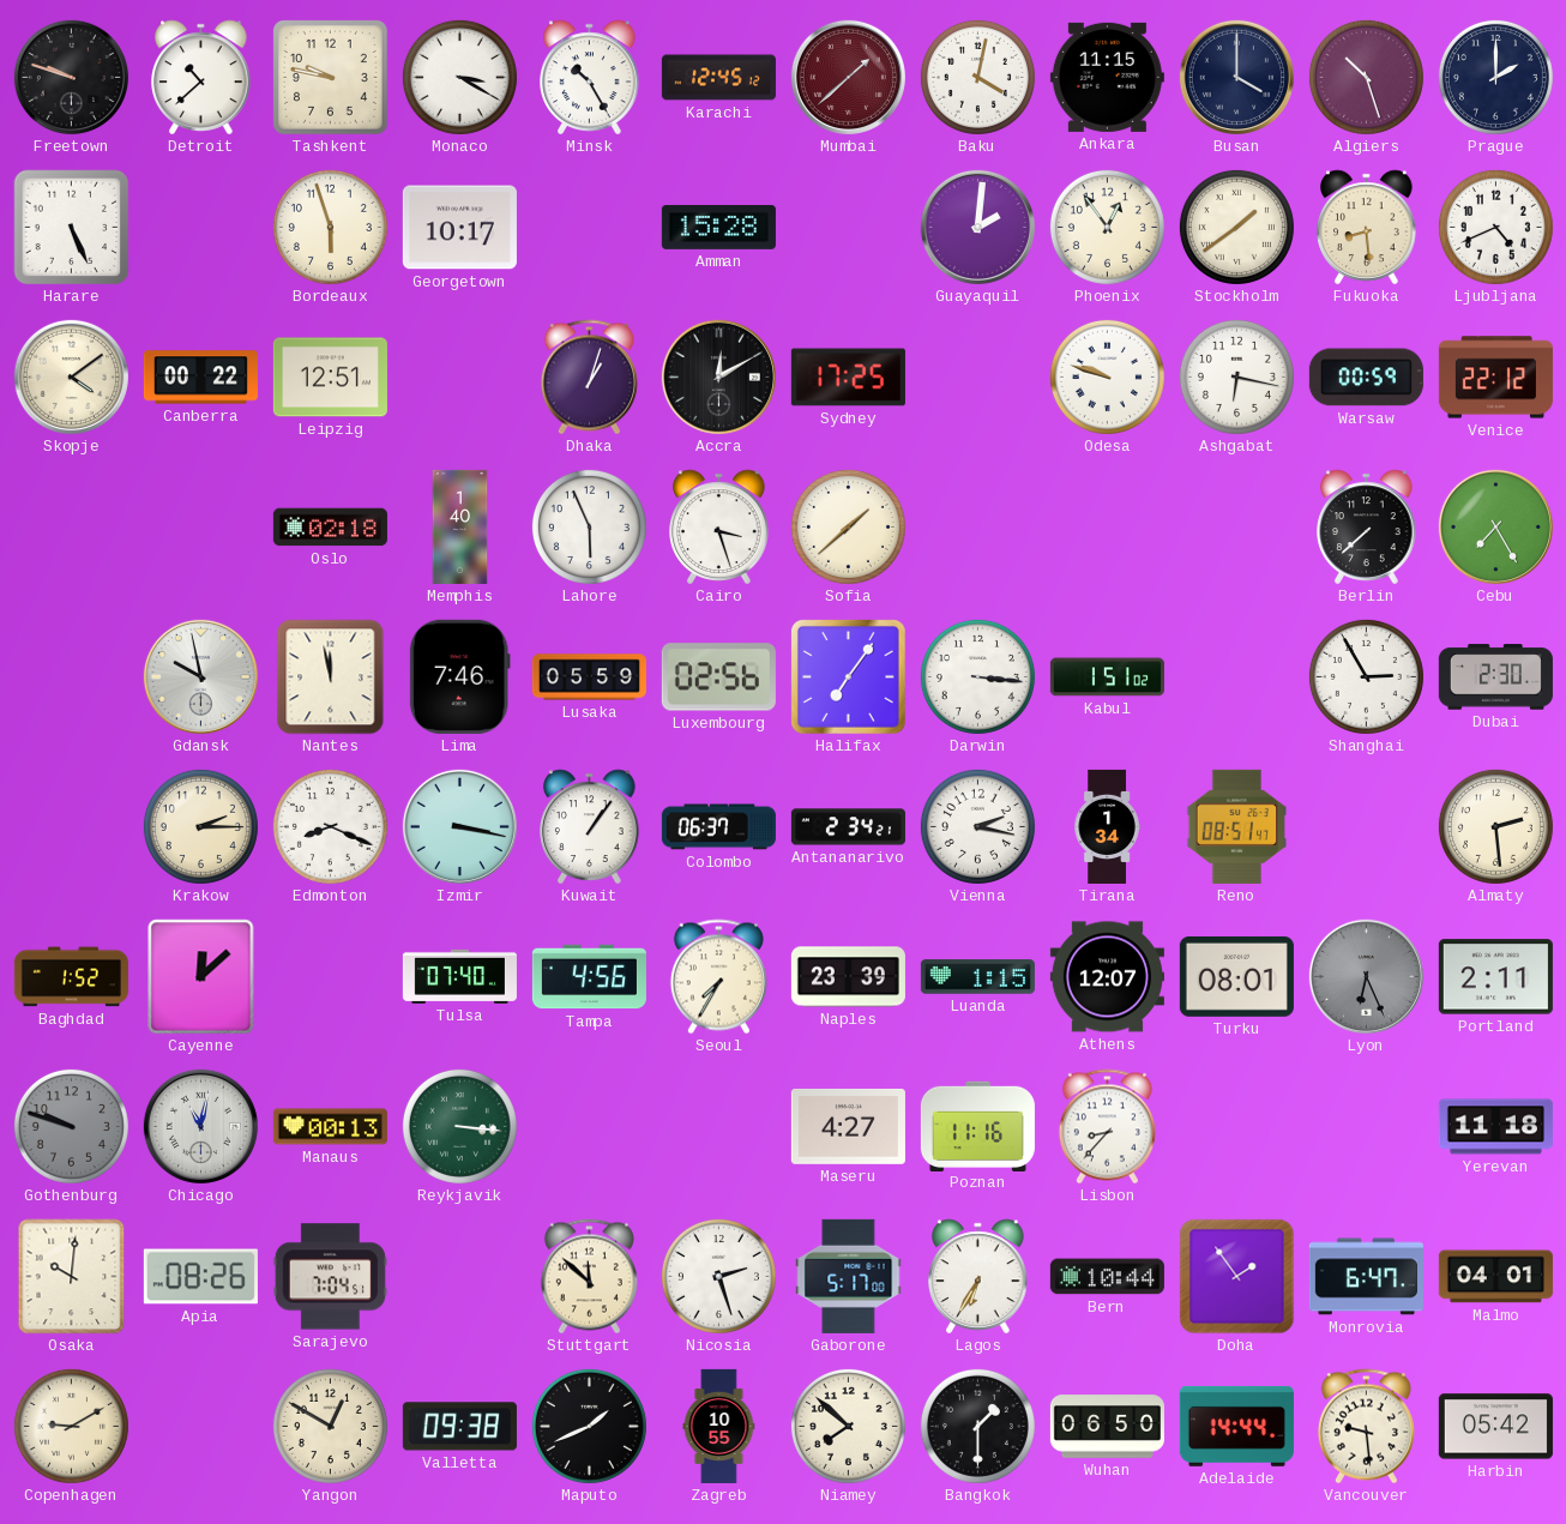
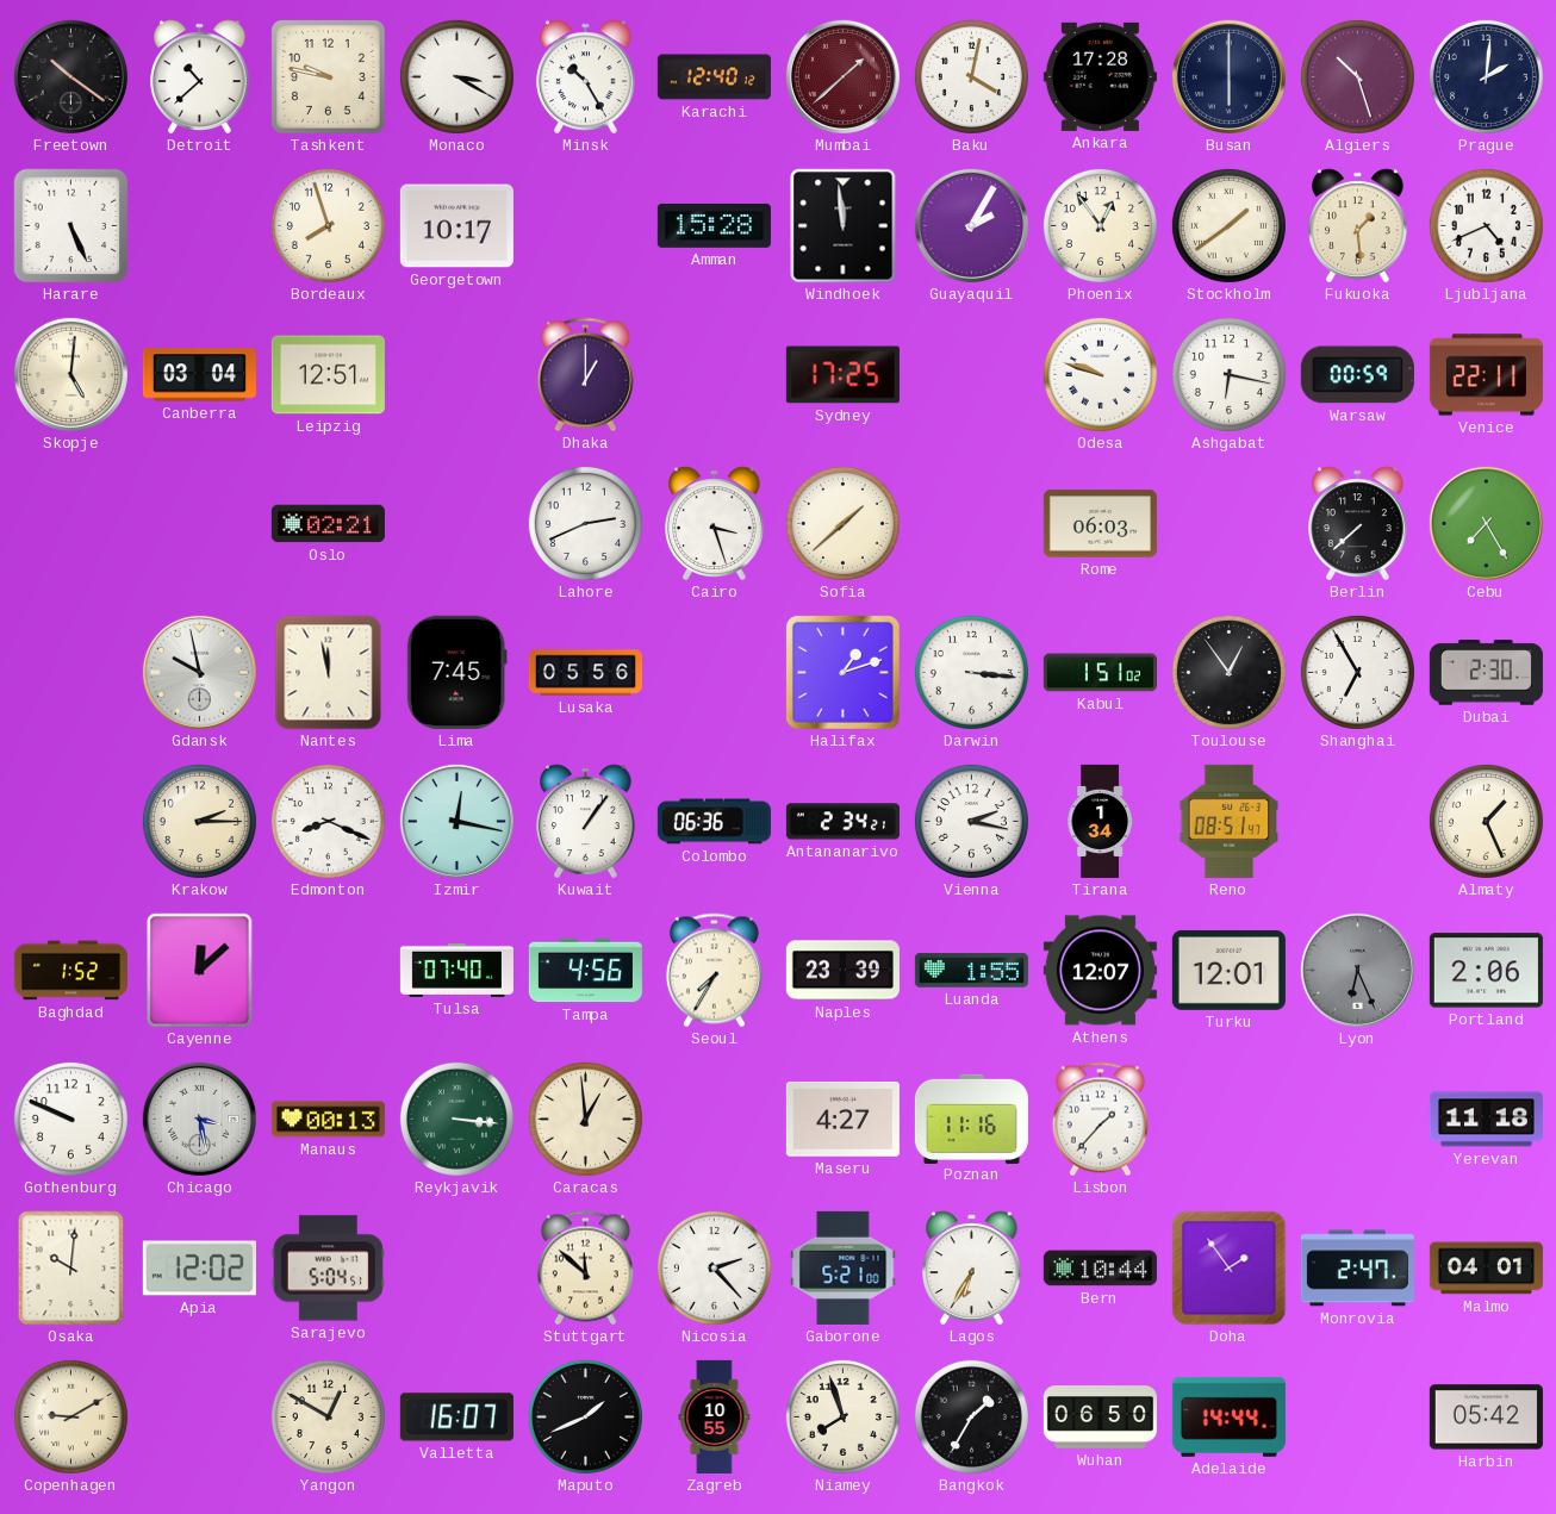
Freetown: 9:48 -> 10:21 (70, 76)
Karachi: 12:45 -> 12:40 (714, 77)
Ankara: 11:15 -> 17:28 (1100, 76)
Busan: 4:00 -> 6:00 (1228, 76)
Prague: 2:00 -> 2:01 (1486, 76)
Bordeaux: 5:57 -> 7:57 (328, 225)
Windhoek: none -> 11:59 (844, 226)
Guayaquil: 2:01 -> 2:05 (971, 225)
Fukuoka: 8:29 -> 1:29 (1358, 226)
Skopje: 4:09 -> 5:01 (70, 374)
Canberra: 00:22 -> 03:04 (199, 375)
Dhaka: 1:03 -> 1:00 (585, 375)
Accra: 12:10 -> none (718, 377)
Venice: 22:12 -> 22:11 (1486, 375)
Oslo: 02:18 -> 02:21 (328, 524)
Memphis: 1:40 -> none (460, 526)
Lahore: 5:56 -> 2:41 (585, 523)
Rome: none -> 06:03 (1100, 524)
Lima: 7:46 -> 7:45 (456, 672)
Lusaka: 05:59 -> 05:56 (585, 673)
Luxembourg: 02:56 -> none (718, 677)
Halifax: 7:06 -> 1:12 (842, 672)
Toulouse: none -> 12:54 (1228, 672)
Shanghai: 2:55 -> 6:55 (1357, 672)
Izmir: 3:17 -> 12:17 (456, 821)
Colombo: 06:37 -> 06:36 (714, 822)
Almaty: 2:29 -> 1:26 (1486, 821)
Luanda: 1:15 -> 1:55 (971, 971)
Turku: 08:01 -> 12:01 (1228, 970)
Portland: 2:11 -> 2:06 (1486, 971)
Gothenburg: 9:48 -> 9:49 (70, 1119)
Gothenburg dial: grey -> white (70, 1119)
Chicago: 11:02 -> 3:28 (199, 1119)
Caracas: none -> 12:59 (585, 1119)
Lisbon: 8:37 -> 1:37 (1100, 1120)
Apia: 08:26 -> 12:02 (199, 1269)
Sarajevo: 7:04 -> 5:04 (328, 1269)
Nicosia: 2:27 -> 2:23 (714, 1267)
Gaborone: 5:17 -> 5:21 (844, 1267)
Monrovia: 6:47 -> 2:47 (1357, 1269)
Valletta: 09:38 -> 16:07 (456, 1418)
Niamey: 7:52 -> 7:57 (842, 1416)
Bangkok: 1:30 -> 1:35 (971, 1416)
Vancouver: 9:29 -> none (1366, 1427)
